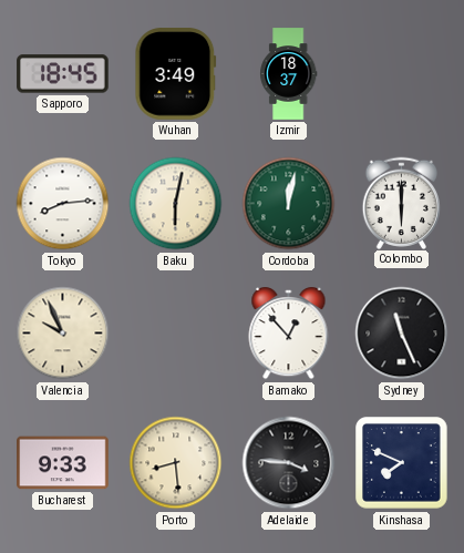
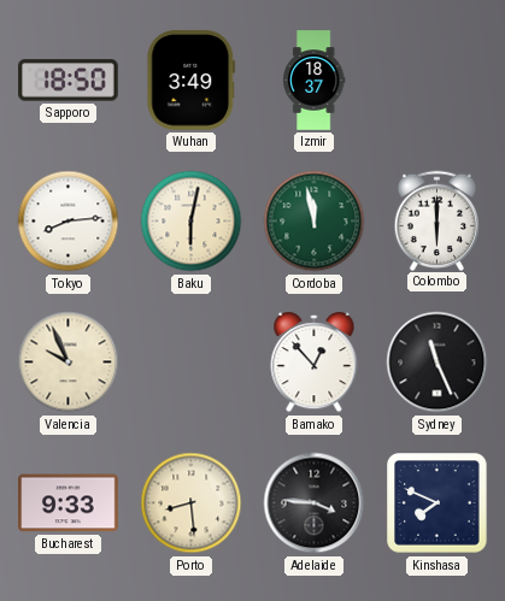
Sapporo: 18:45 -> 18:50 (69, 81)
Cordoba: 12:02 -> 11:58 (315, 222)
